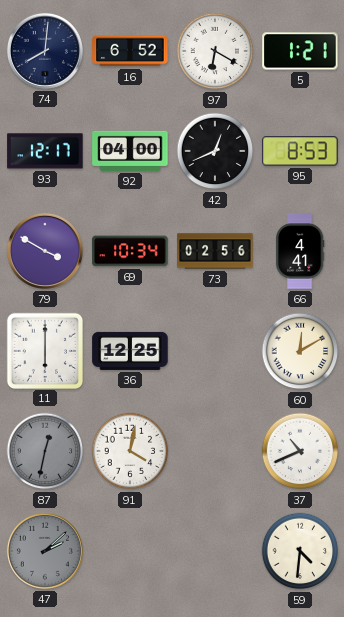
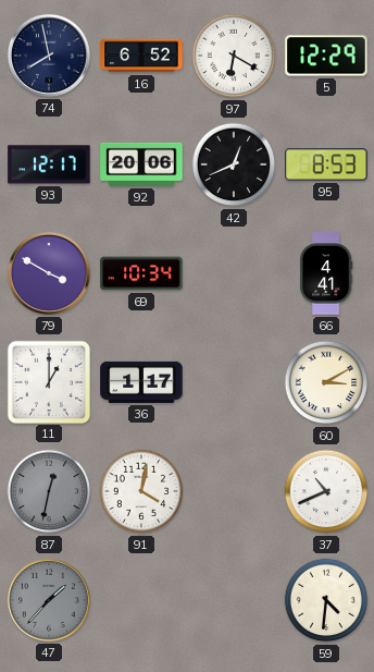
74: 8:01 -> 7:58 (49, 56)
5: 1:21 -> 12:29 (326, 56)
92: 04:00 -> 20:06 (141, 164)
73: 02:56 -> none (215, 251)
11: 6:00 -> 1:00 (48, 381)
36: 12:25 -> 1:17 (141, 382)
60: 12:10 -> 3:10 (326, 382)
47: 2:08 -> 1:37 (49, 600)
